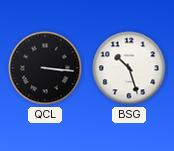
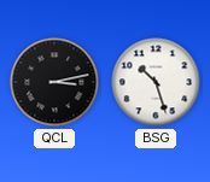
QCL: 3:16 -> 3:13 (54, 82)
